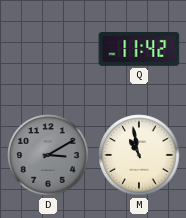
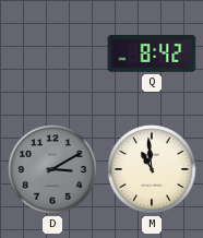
Q: 11:42 -> 8:42 (152, 53)
M: 10:58 -> 10:59 (152, 169)
